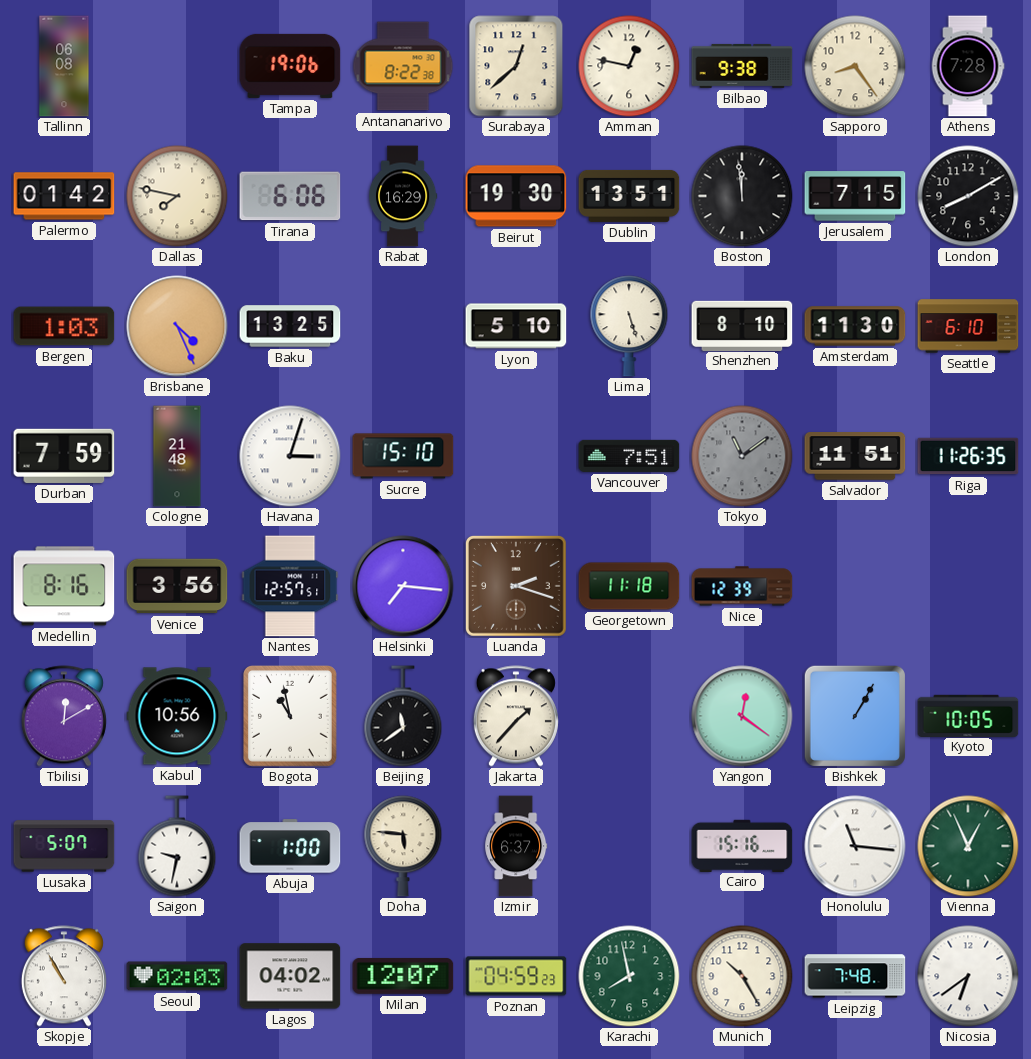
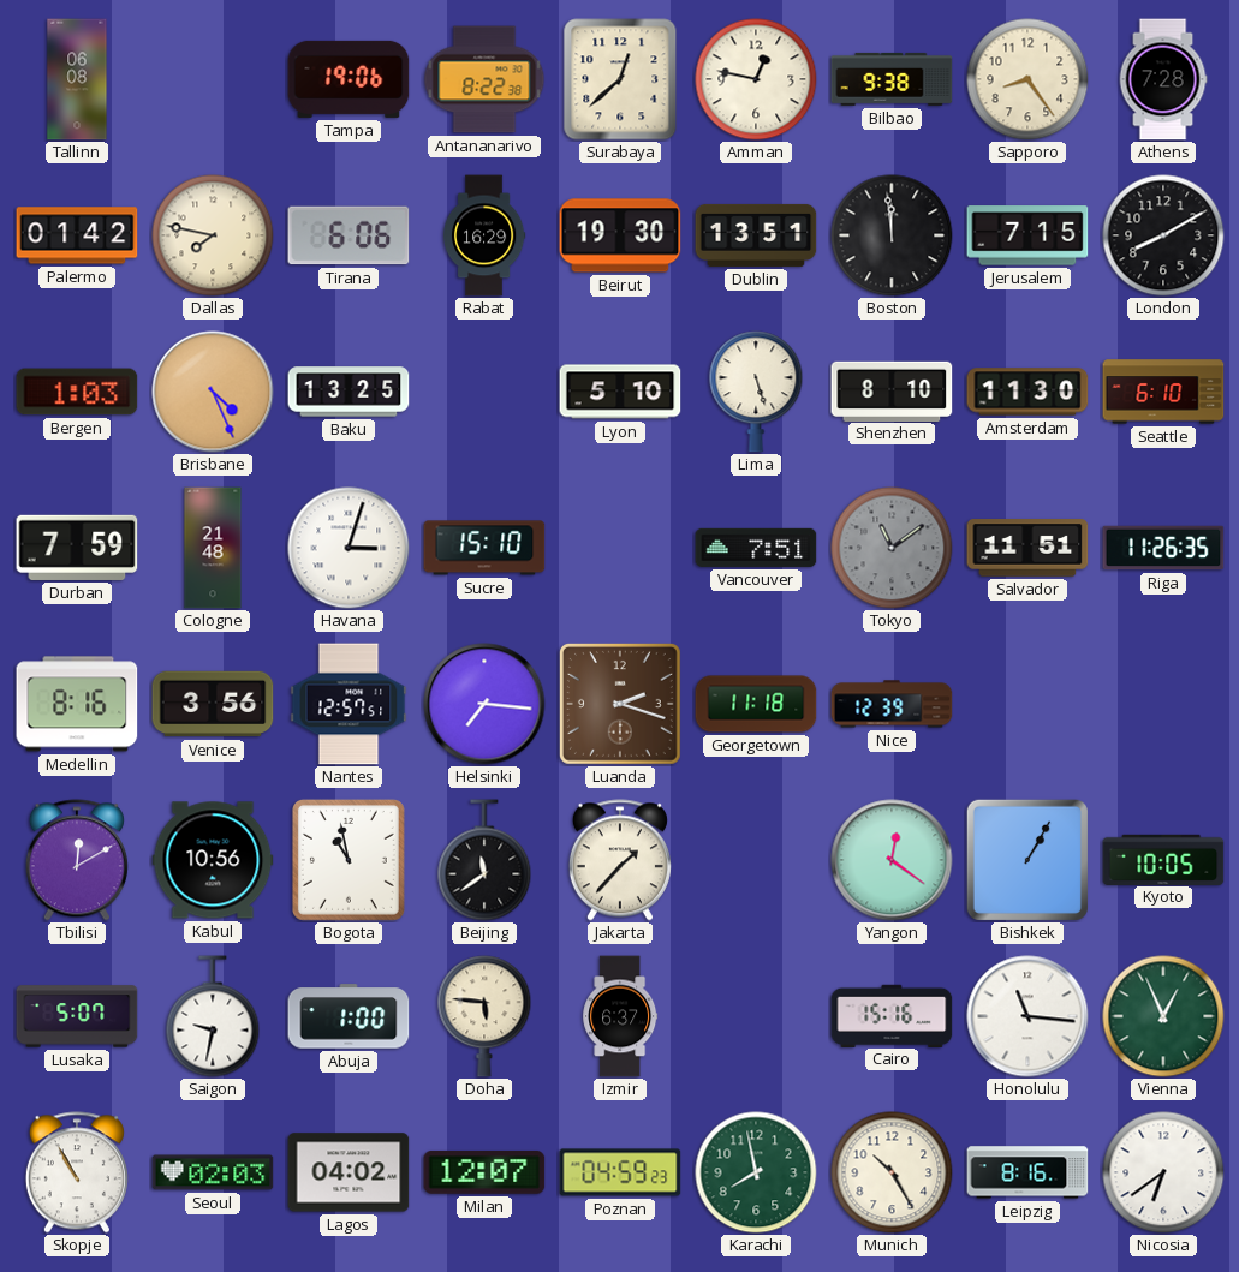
Leipzig: 7:48 -> 8:16 (1027, 1172)
